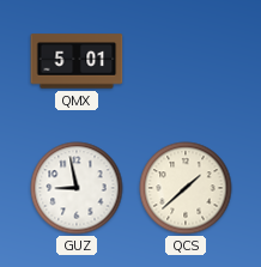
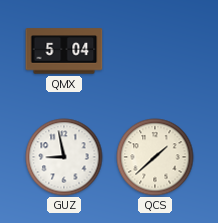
QMX: 5:01 -> 5:04 (64, 51)
